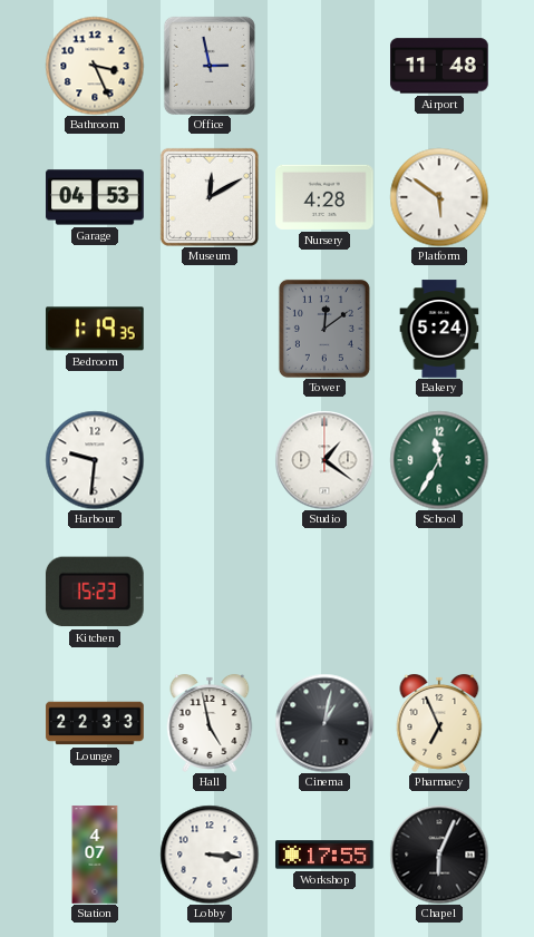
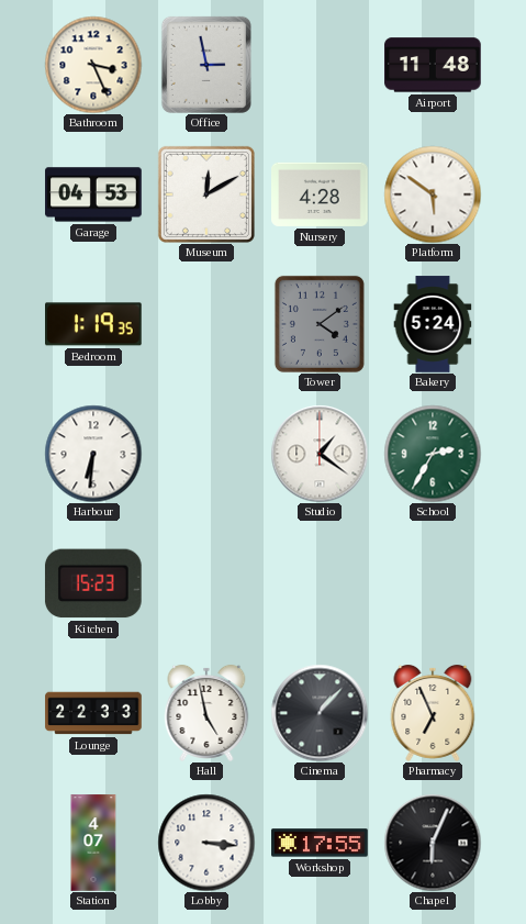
Tower: 12:09 -> 4:09 (320, 324)
Harbour: 9:31 -> 6:31 (93, 454)
School: 11:35 -> 2:35 (433, 454)
Cinema: 1:02 -> 1:07 (320, 713)
